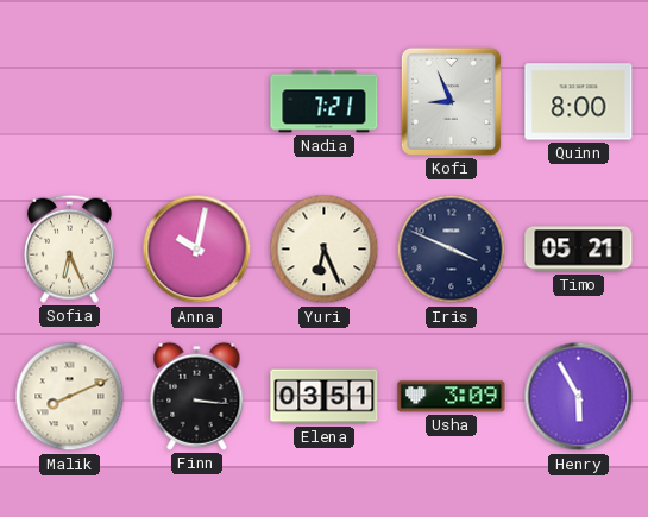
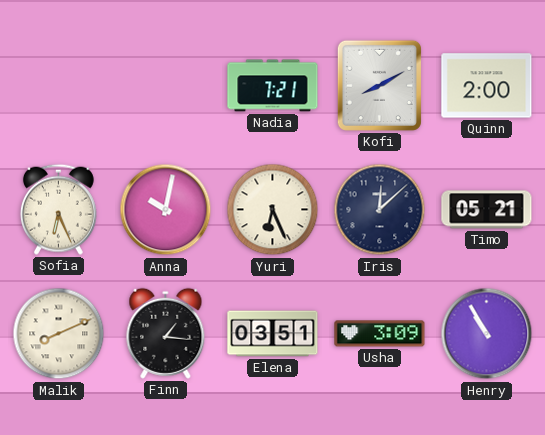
Kofi: 8:56 -> 8:10 (379, 85)
Quinn: 8:00 -> 2:00 (487, 86)
Iris: 3:49 -> 12:08 (380, 210)
Finn: 3:16 -> 1:16 (166, 333)
Henry: 5:55 -> 10:55 (487, 334)
